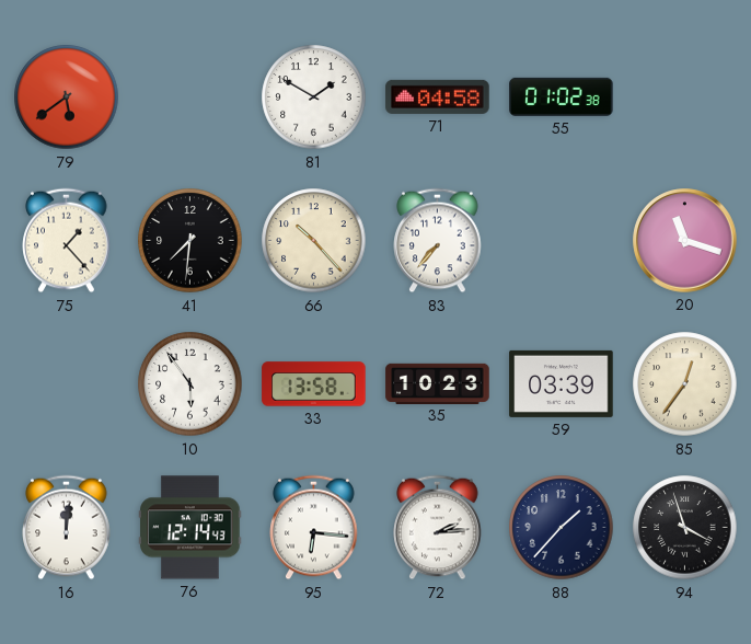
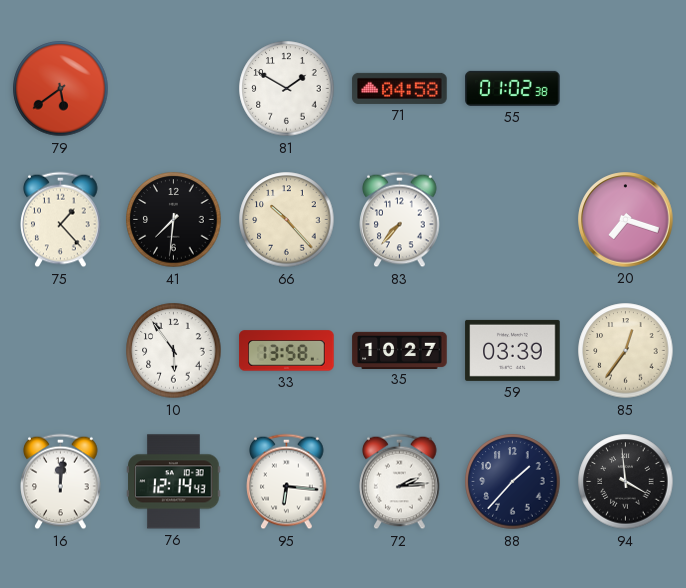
20: 11:18 -> 7:18 (626, 220)
35: 10:23 -> 10:27 (400, 350)
94: 3:57 -> 3:59 (626, 482)
